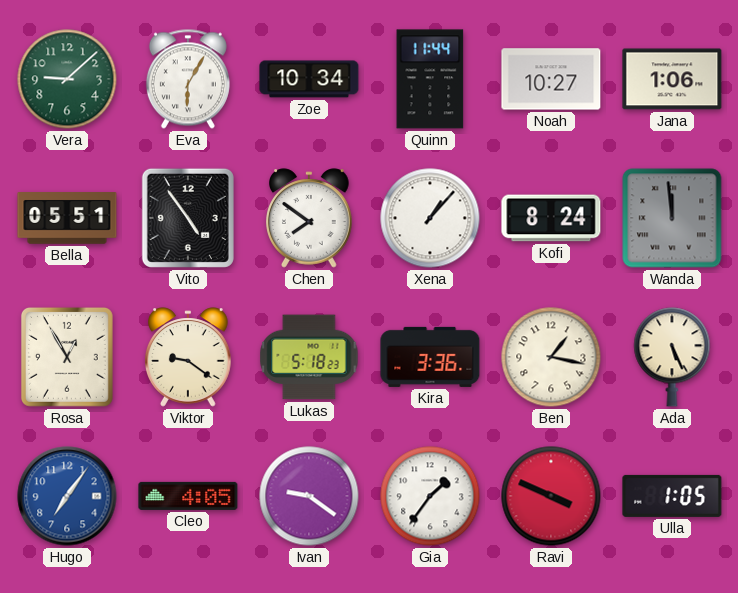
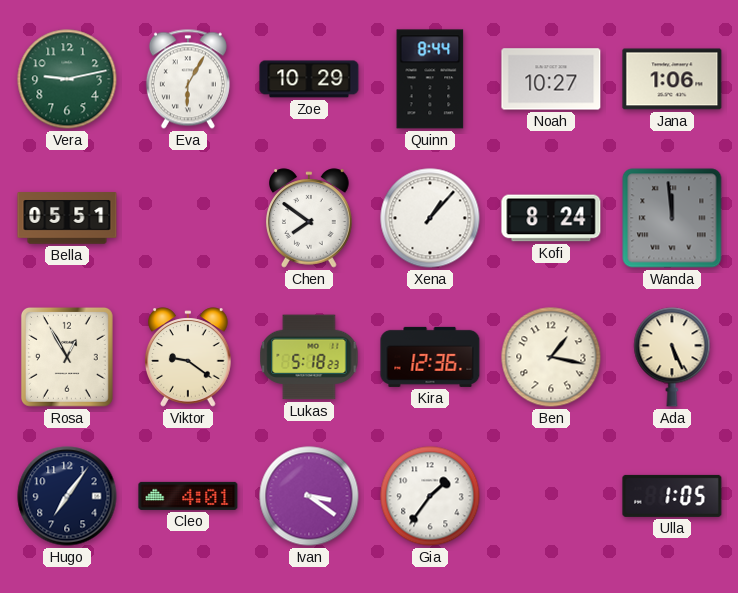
Vera: 9:08 -> 9:13 (67, 79)
Zoe: 10:34 -> 10:29 (309, 79)
Quinn: 11:44 -> 8:44 (430, 79)
Vito: 4:54 -> none (188, 218)
Kira: 3:36 -> 12:36 (430, 357)
Hugo dial: blue -> navy (67, 496)
Cleo: 4:05 -> 4:01 (188, 496)
Ivan: 9:21 -> 3:21 (309, 496)
Ravi: 3:49 -> none (551, 496)
